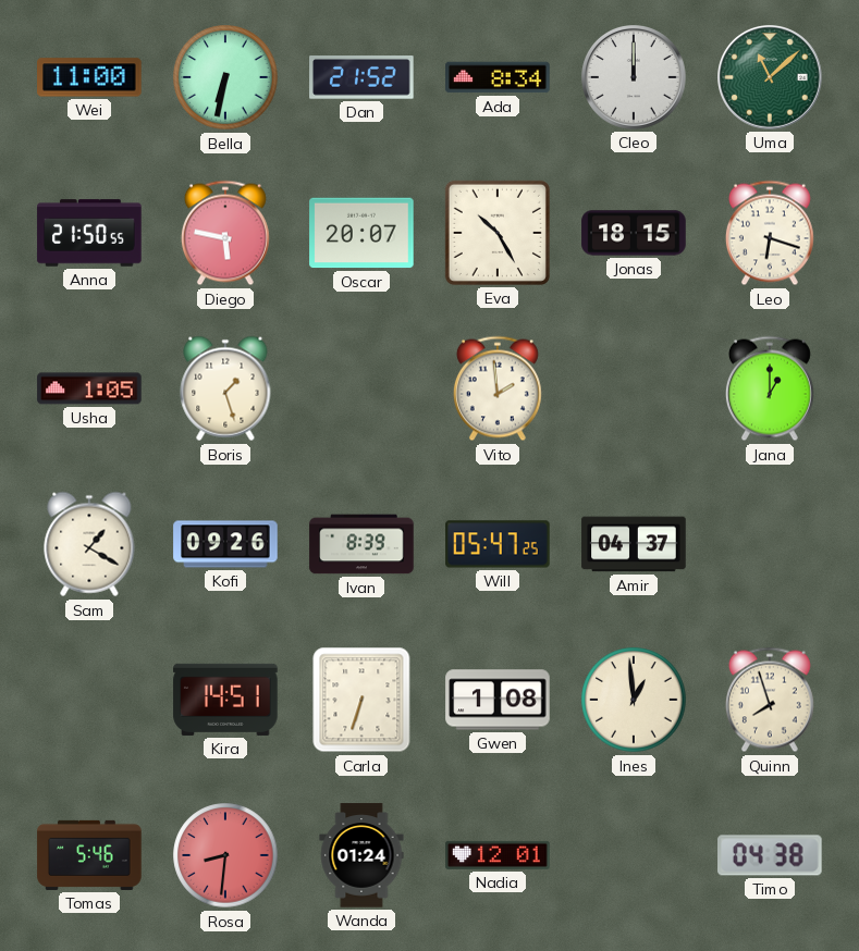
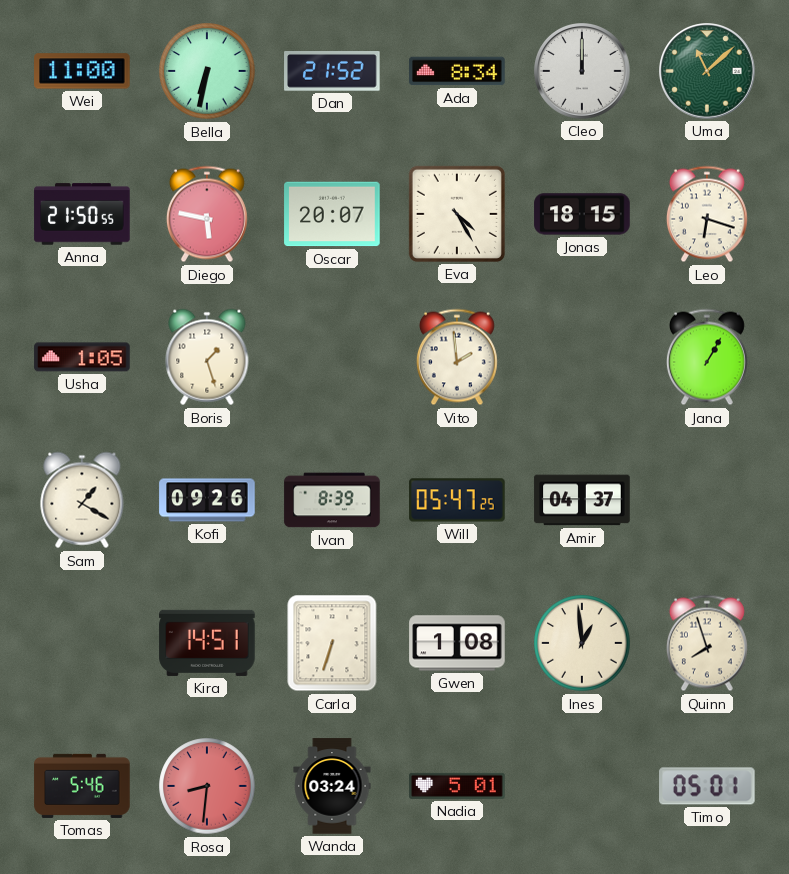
Eva: 10:25 -> 4:25 (457, 214)
Jana: 1:00 -> 1:05 (707, 357)
Wanda: 01:24 -> 03:24 (332, 786)
Nadia: 12:01 -> 5:01 (457, 786)
Timo: 04:38 -> 05:01 (707, 786)
